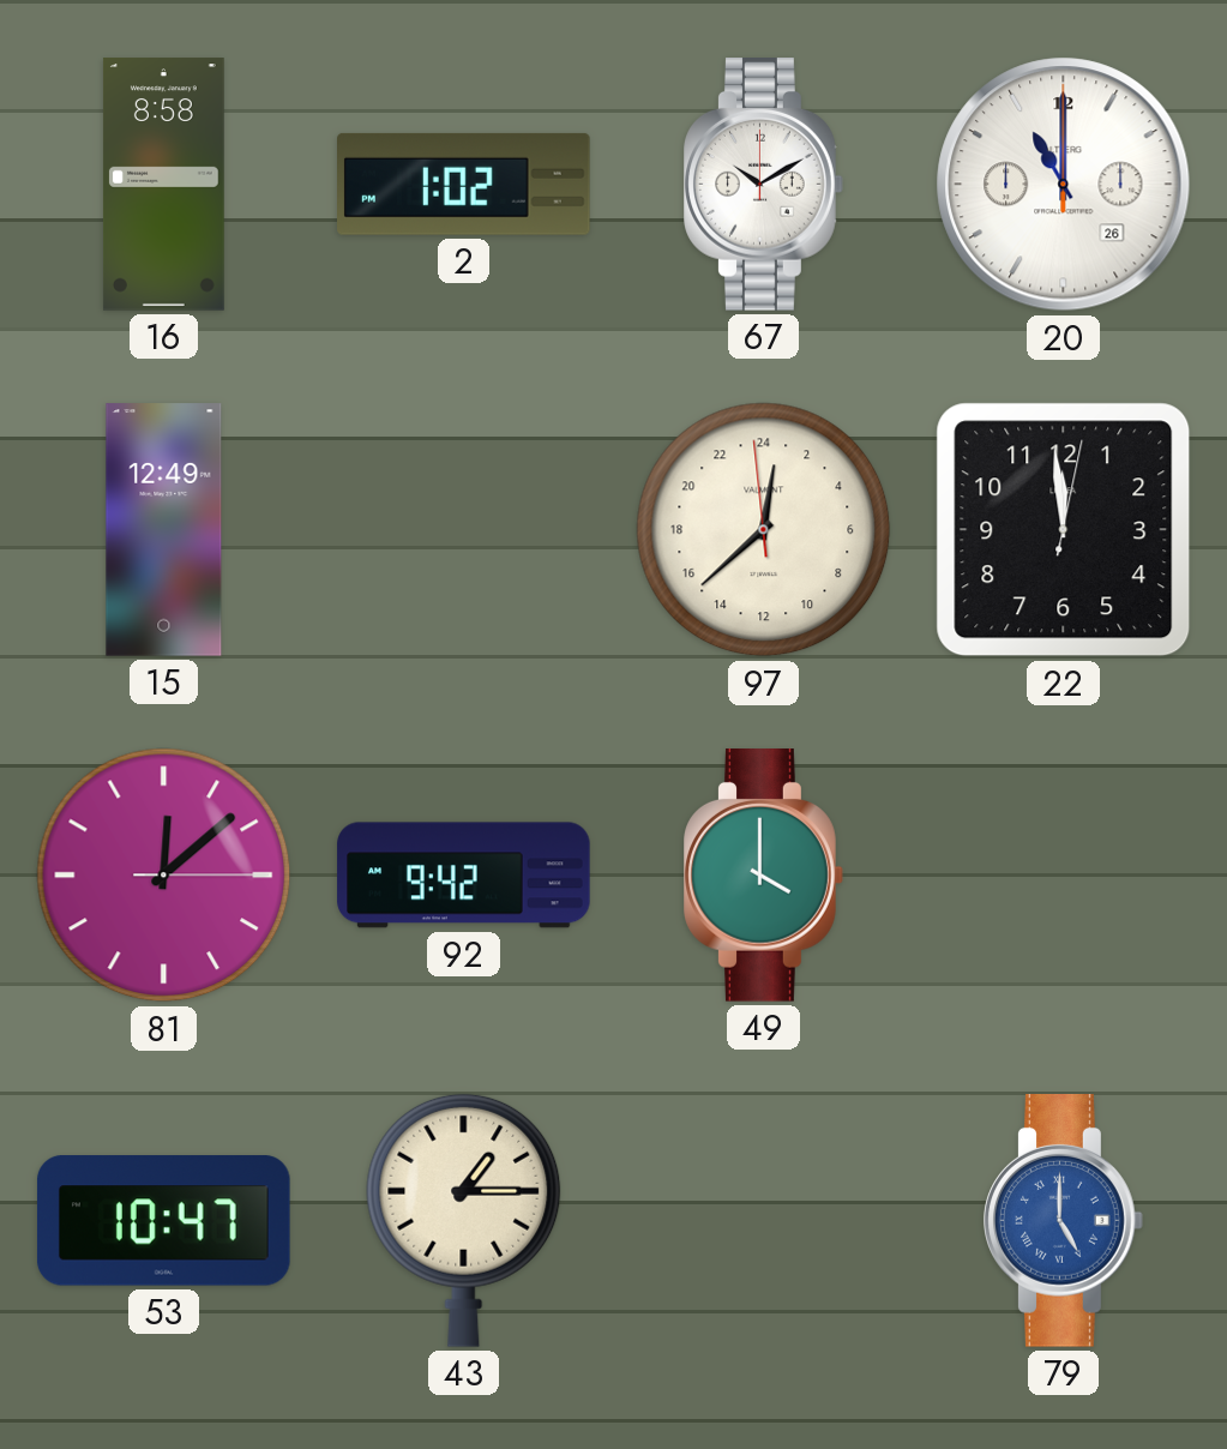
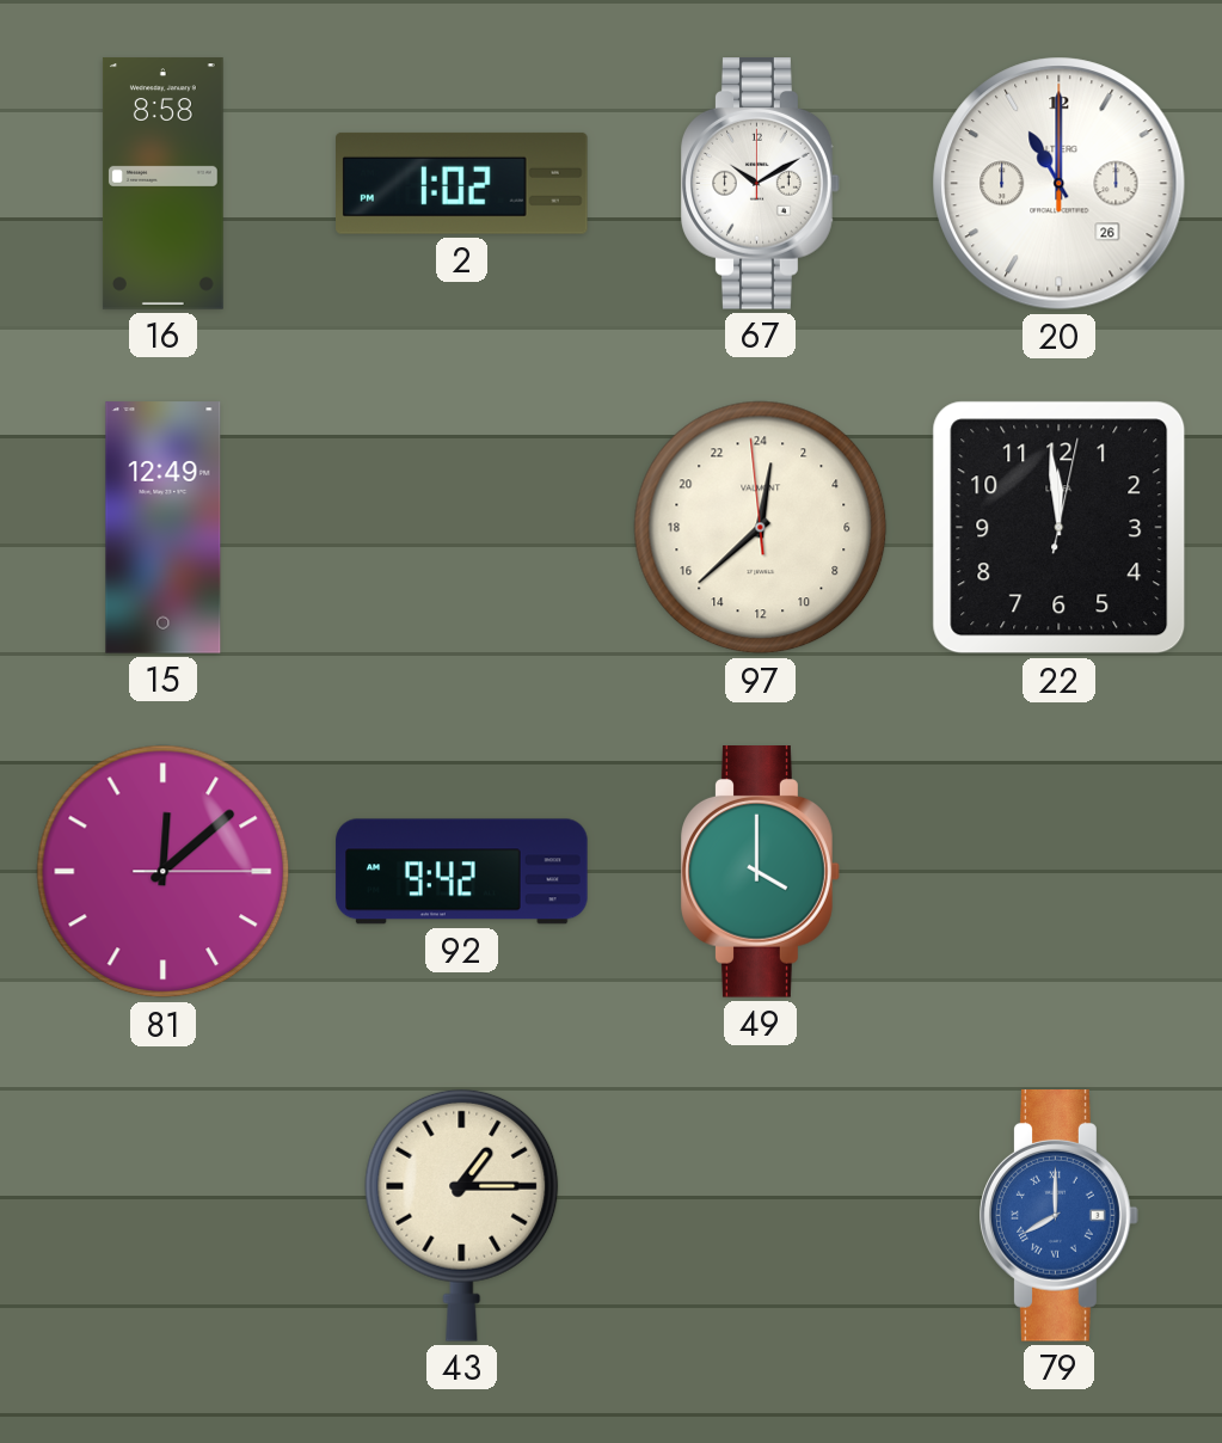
53: 10:47 -> none (164, 1221)
79: 5:00 -> 8:00 (1060, 1216)
